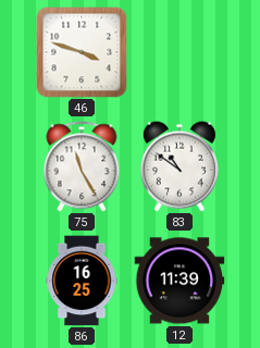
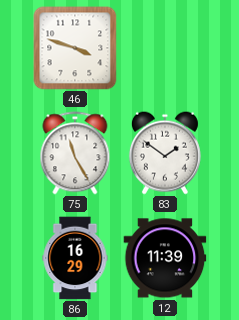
83: 10:51 -> 1:51 (165, 153)
86: 16:25 -> 16:29 (75, 258)
